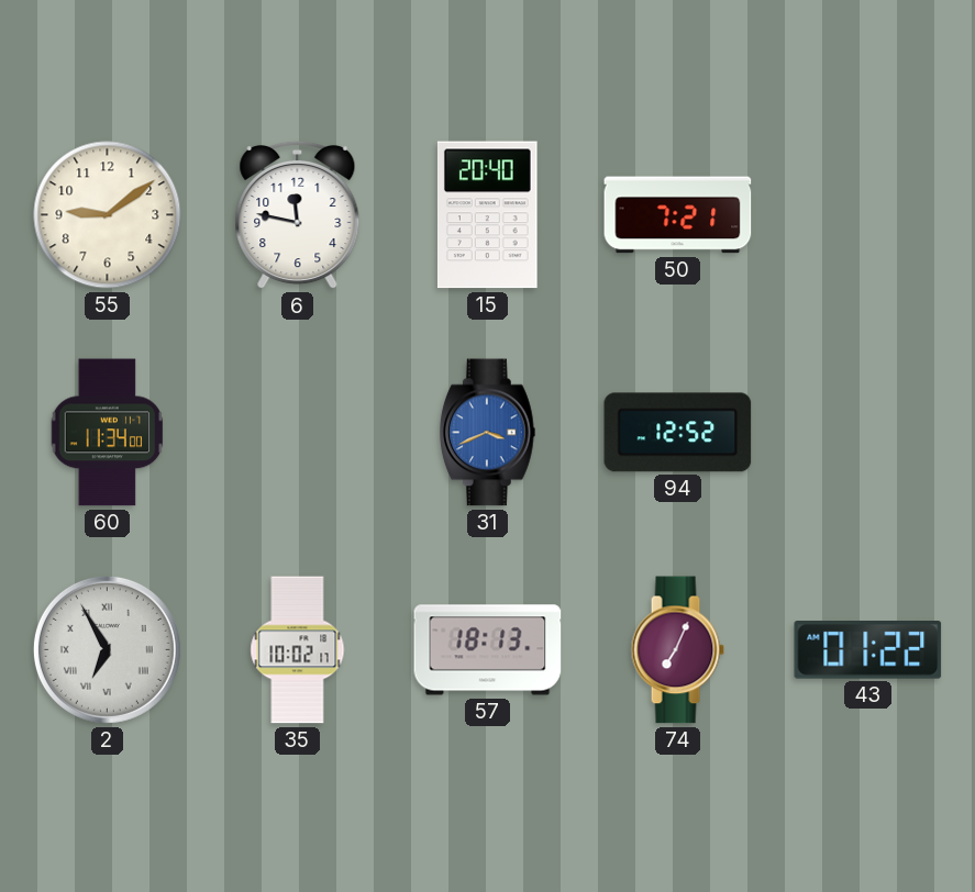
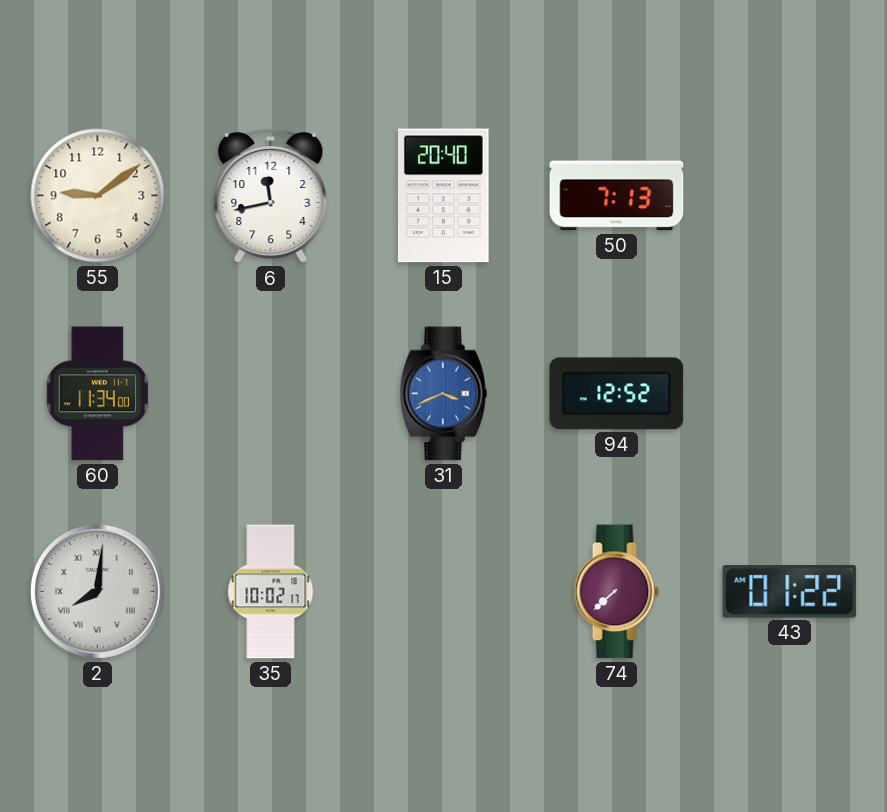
6: 11:47 -> 11:43 (271, 196)
50: 7:21 -> 7:13 (617, 196)
2: 6:55 -> 8:01 (97, 591)
57: 18:13 -> none (488, 650)
74: 7:04 -> 7:38 (616, 592)
